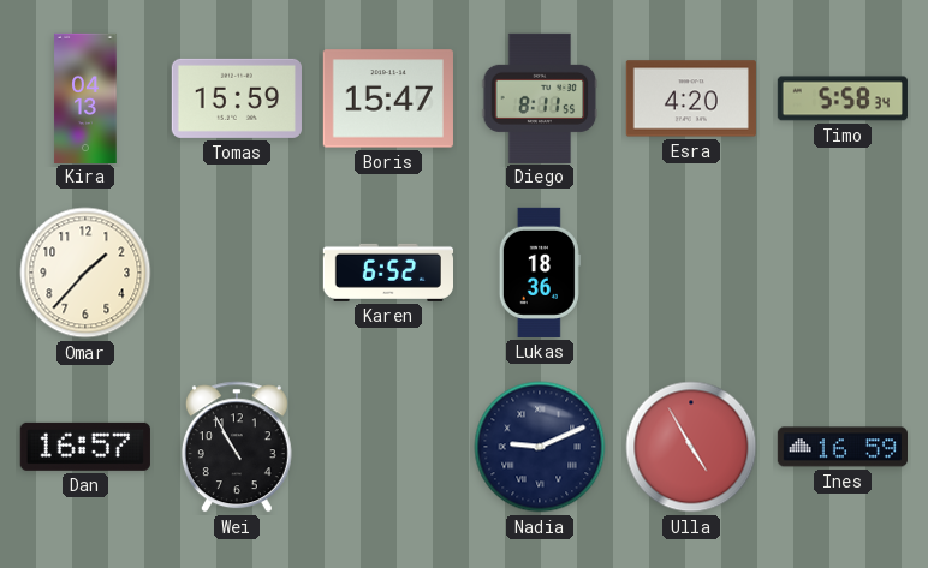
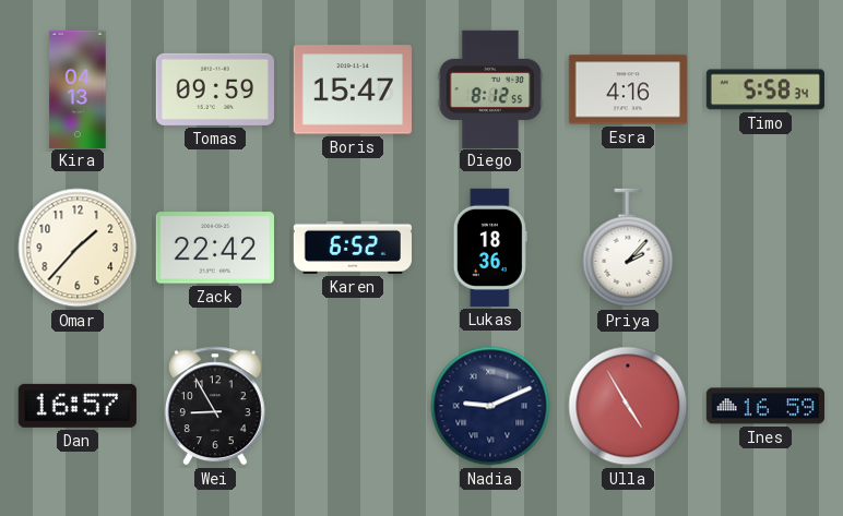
Tomas: 15:59 -> 09:59 (215, 89)
Diego: 8:11 -> 8:12 (490, 88)
Esra: 4:20 -> 4:16 (628, 89)
Zack: none -> 22:42 (215, 248)
Priya: none -> 2:07 (628, 248)
Wei: 10:55 -> 8:55 (215, 406)
